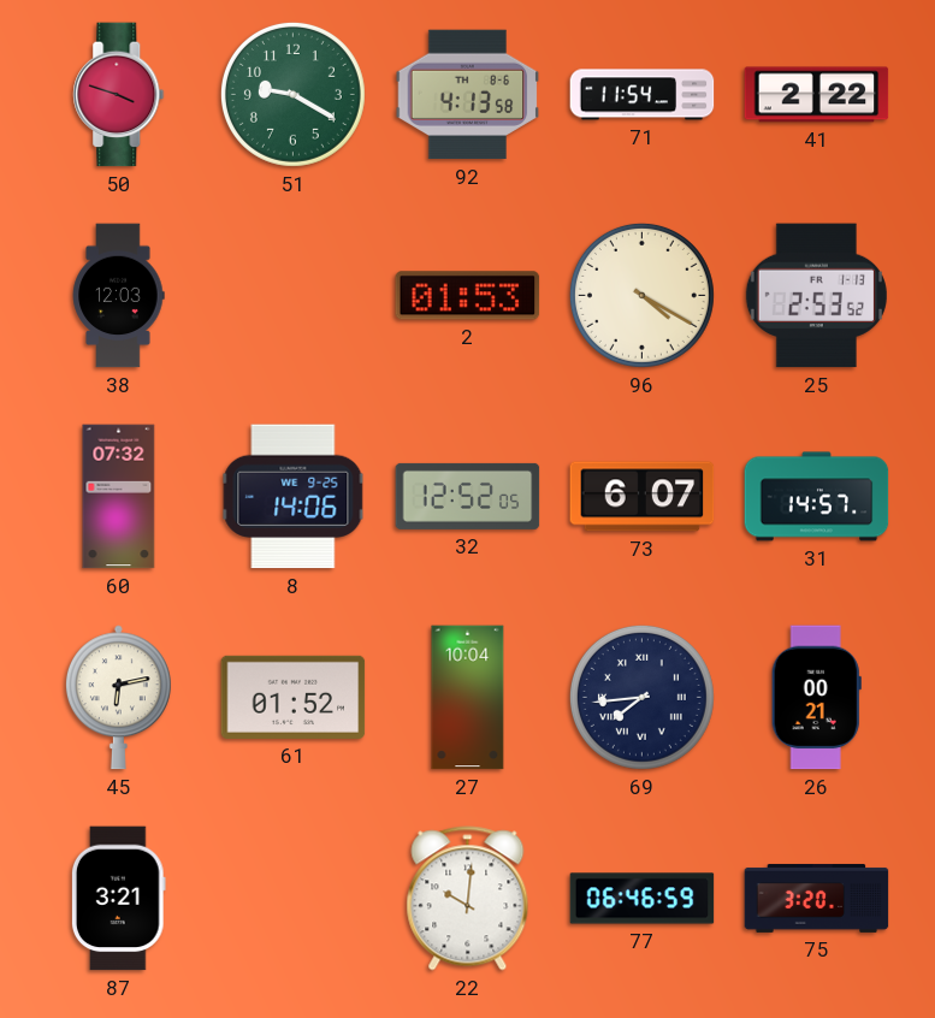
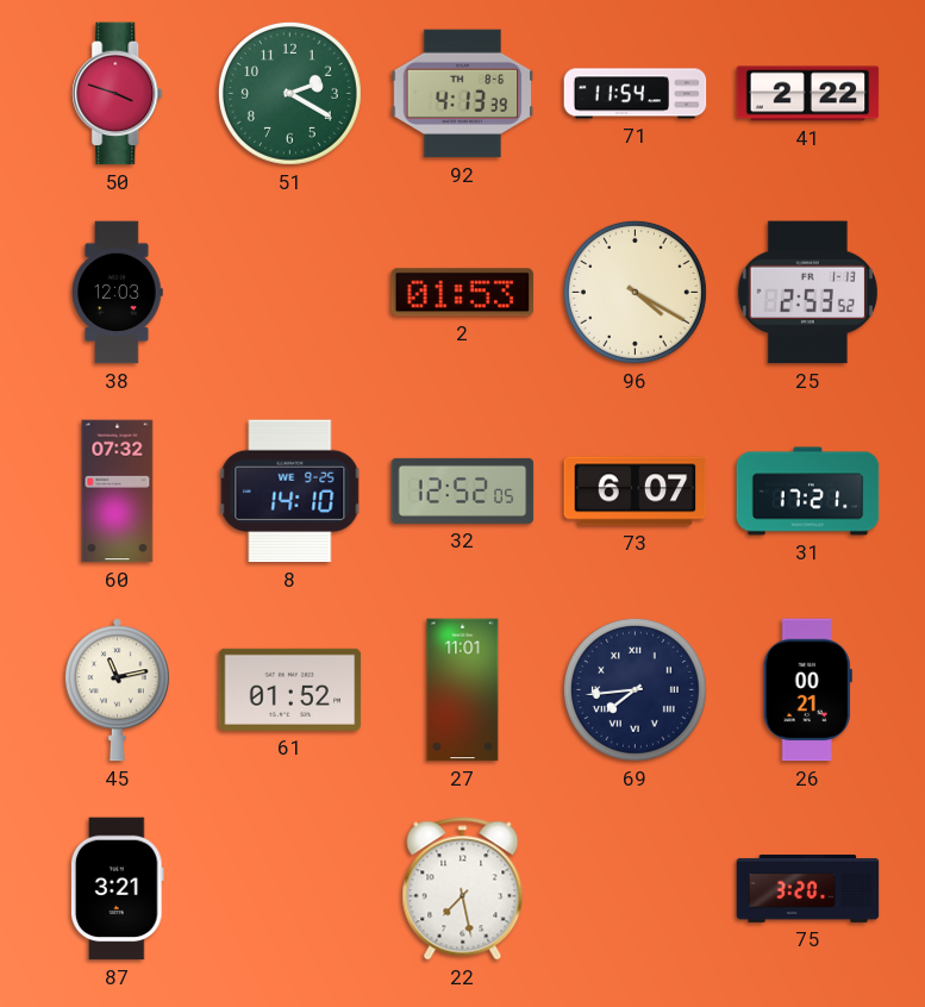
51: 9:20 -> 2:20 (289, 93)
92: 4:13:58 -> 4:13:39 (463, 94)
8: 14:06 -> 14:10 (290, 492)
31: 14:57 -> 17:21 (808, 492)
45: 6:13 -> 11:13 (117, 690)
27: 10:04 -> 11:01 (463, 690)
22: 10:01 -> 7:28 (463, 889)
77: 06:46 -> none (643, 899)
